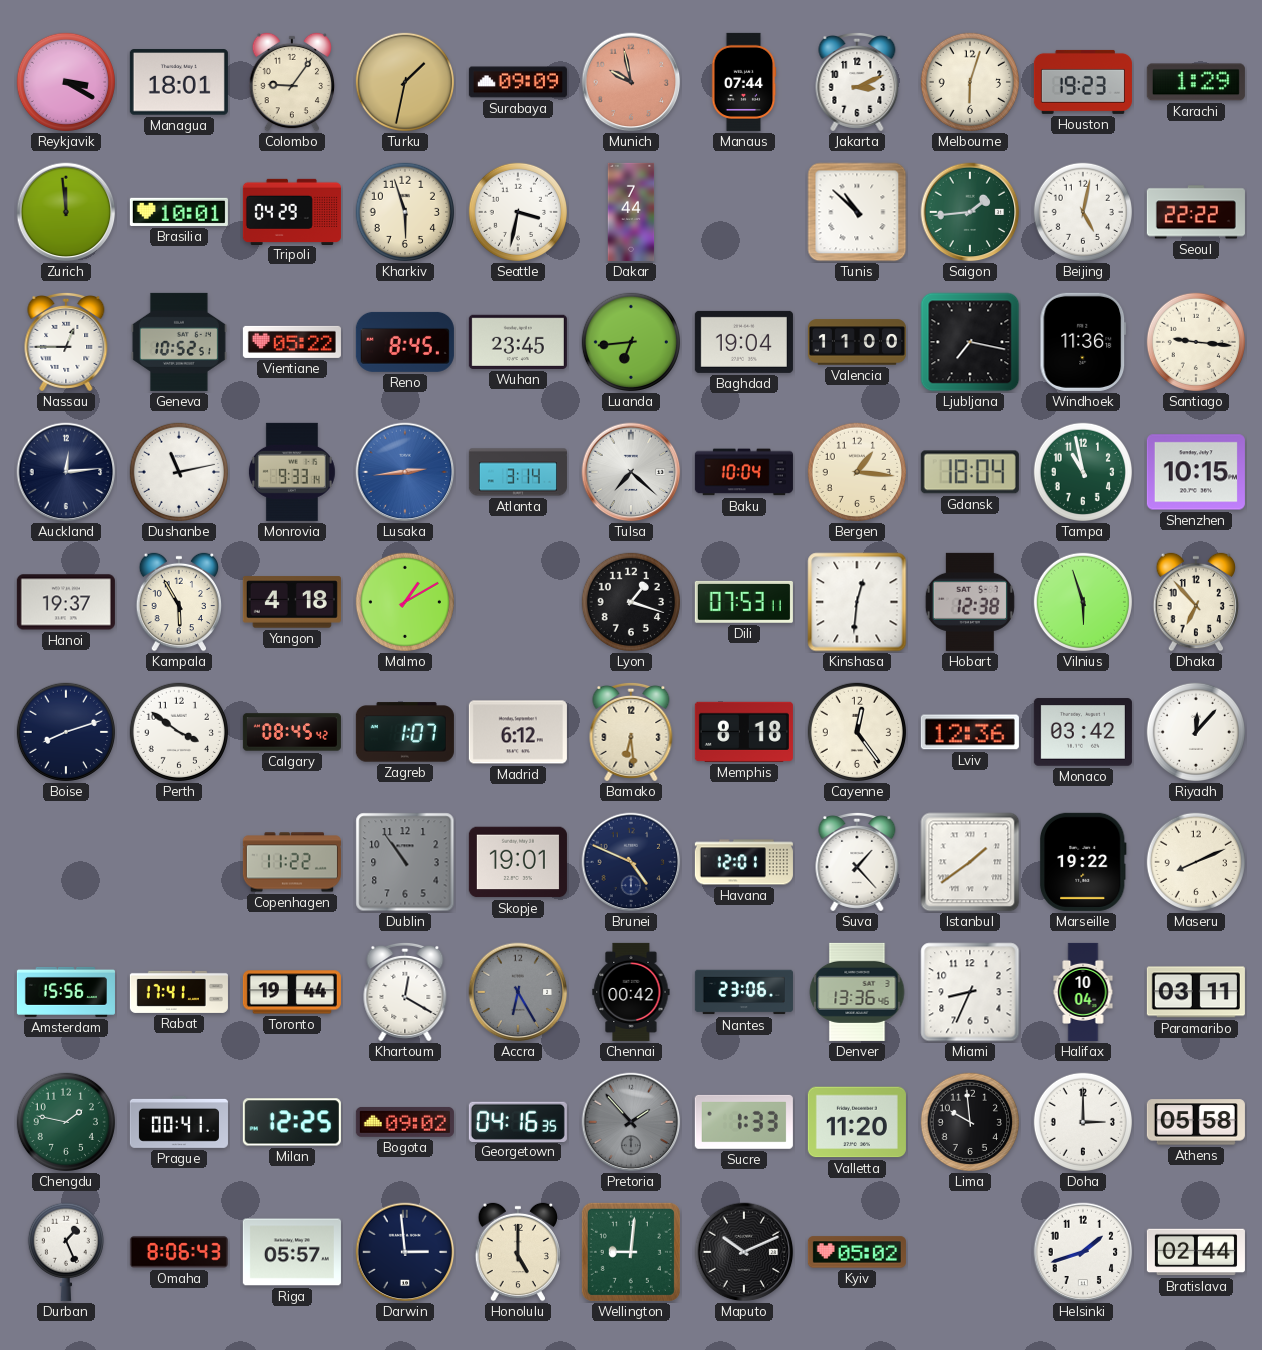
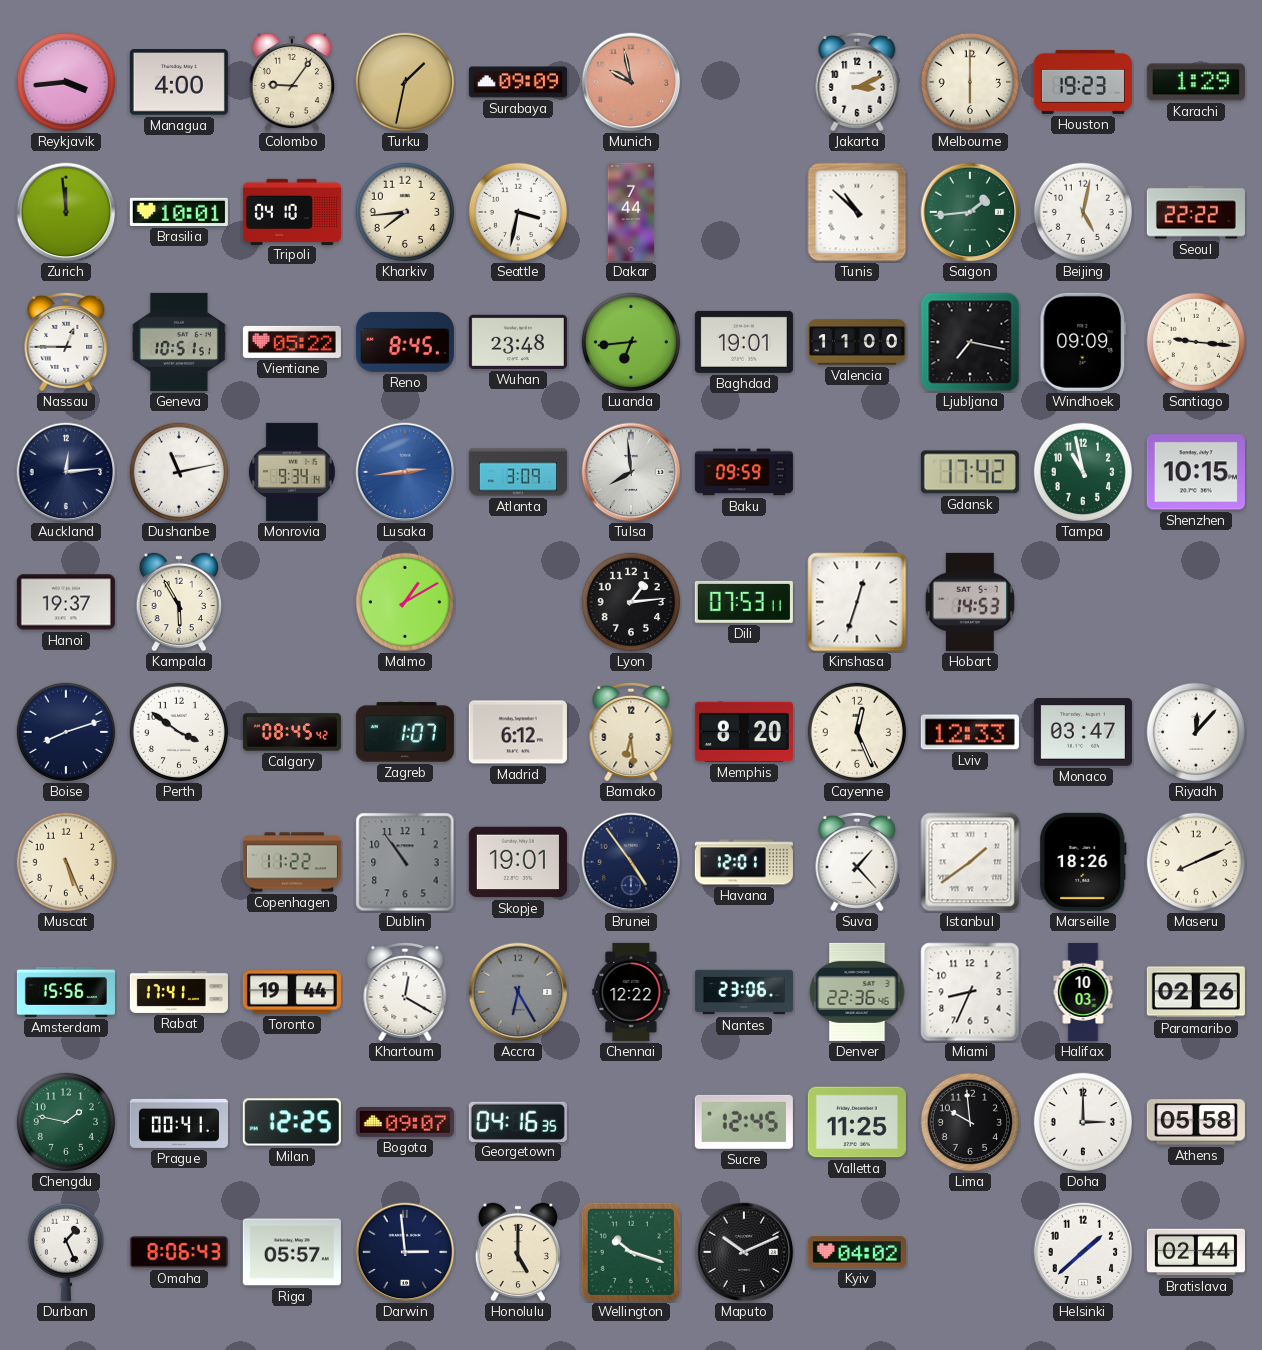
Reykjavik: 3:20 -> 3:44 (66, 82)
Managua: 18:01 -> 4:00 (179, 82)
Manaus: 07:44 -> none (744, 82)
Melbourne: 6:03 -> 6:00 (970, 82)
Tripoli: 04:29 -> 04:10 (292, 211)
Kharkiv: 5:57 -> 7:44 (405, 212)
Geneva: 10:52 -> 10:51 (179, 342)
Wuhan: 23:45 -> 23:48 (518, 342)
Baghdad: 19:04 -> 19:01 (744, 342)
Windhoek: 11:36 -> 09:09 (1083, 342)
Monrovia: 9:33 -> 9:34 (292, 472)
Atlanta: 3:14 -> 3:09 (518, 472)
Tulsa: 7:22 -> 7:59 (631, 472)
Baku: 10:04 -> 09:59 (744, 472)
Bergen: 1:16 -> none (857, 472)
Gdansk: 18:04 -> 17:42 (970, 472)
Yangon: 4:18 -> none (292, 602)
Lyon: 1:18 -> 1:14 (631, 602)
Kinshasa: 12:31 -> 12:33 (857, 602)
Hobart: 12:38 -> 14:53 (970, 602)
Vilnius: 5:57 -> none (1083, 602)
Dhaka: 6:53 -> none (1196, 602)
Memphis: 8:18 -> 8:20 (744, 732)
Cayenne: 12:24 -> 12:26 (857, 732)
Lviv: 12:36 -> 12:33 (970, 732)
Monaco: 03:42 -> 03:47 (1083, 732)
Muscat: none -> 5:26 (66, 862)
Brunei: 4:49 -> 4:54 (631, 862)
Marseille: 19:22 -> 18:26 (1083, 862)
Chennai: 00:42 -> 12:22 (631, 992)
Denver: 13:36 -> 22:36 (857, 992)
Halifax: 10:04 -> 10:03 (1083, 992)
Paramaribo: 03:11 -> 02:26 (1196, 992)
Bogota: 09:02 -> 09:07 (405, 1122)
Pretoria: 1:53 -> none (631, 1122)
Sucre: 1:33 -> 12:45 (744, 1122)
Valletta: 11:20 -> 11:25 (857, 1122)
Wellington: 9:01 -> 10:18 (631, 1252)
Kyiv: 05:02 -> 04:02 (857, 1252)
Helsinki: 1:42 -> 1:38 (1083, 1252)
